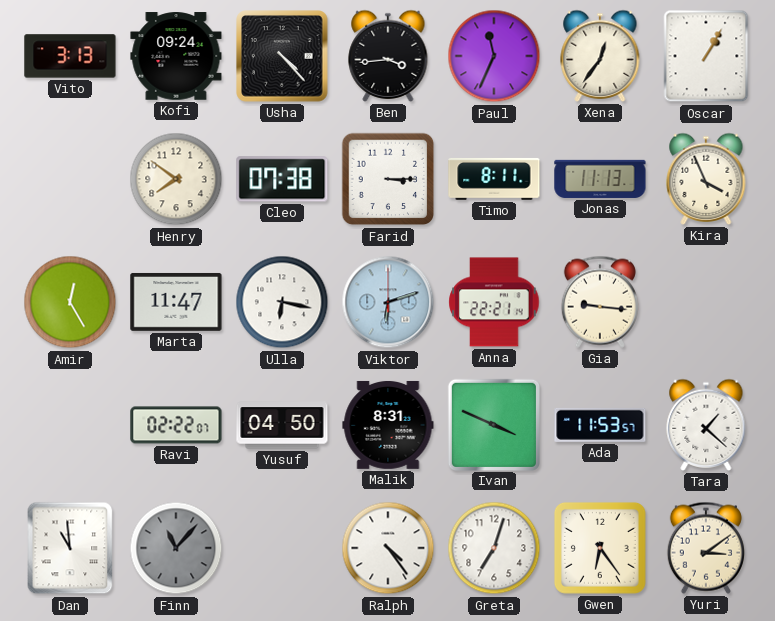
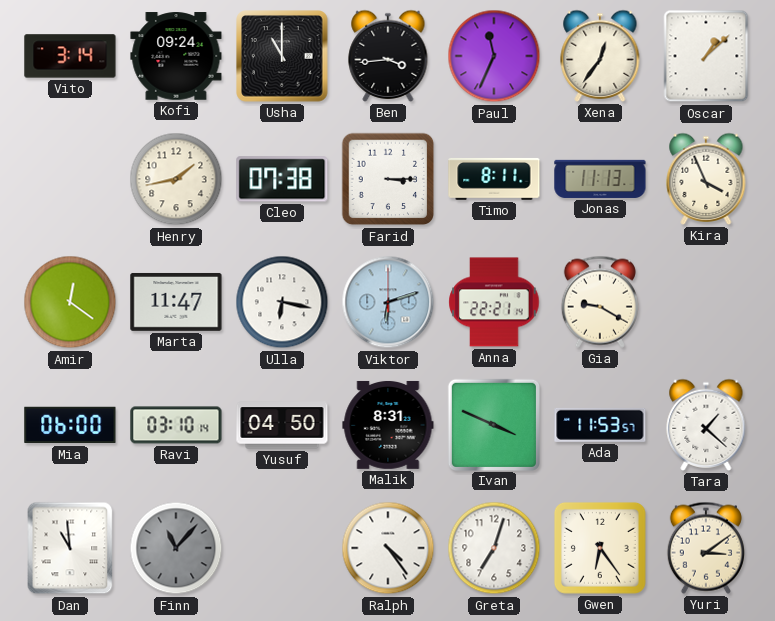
Vito: 3:13 -> 3:14 (70, 56)
Usha: 4:23 -> 11:00 (282, 56)
Oscar: 1:05 -> 1:08 (706, 56)
Henry: 7:51 -> 1:43 (176, 179)
Amir: 12:25 -> 12:21 (70, 302)
Gia: 9:16 -> 9:20 (600, 302)
Mia: none -> 06:00 (70, 425)
Ravi: 02:22 -> 03:10 (176, 425)
